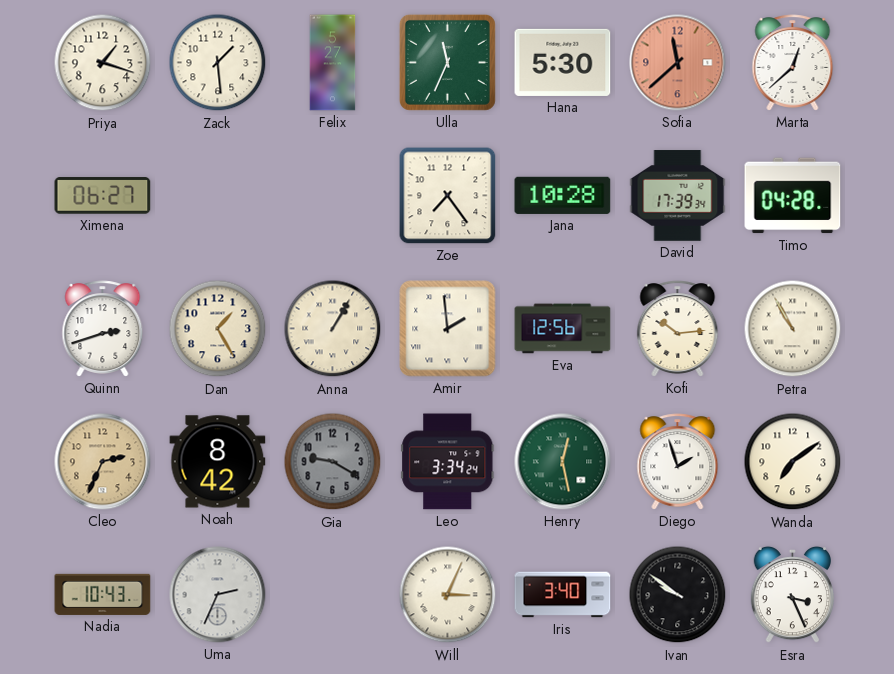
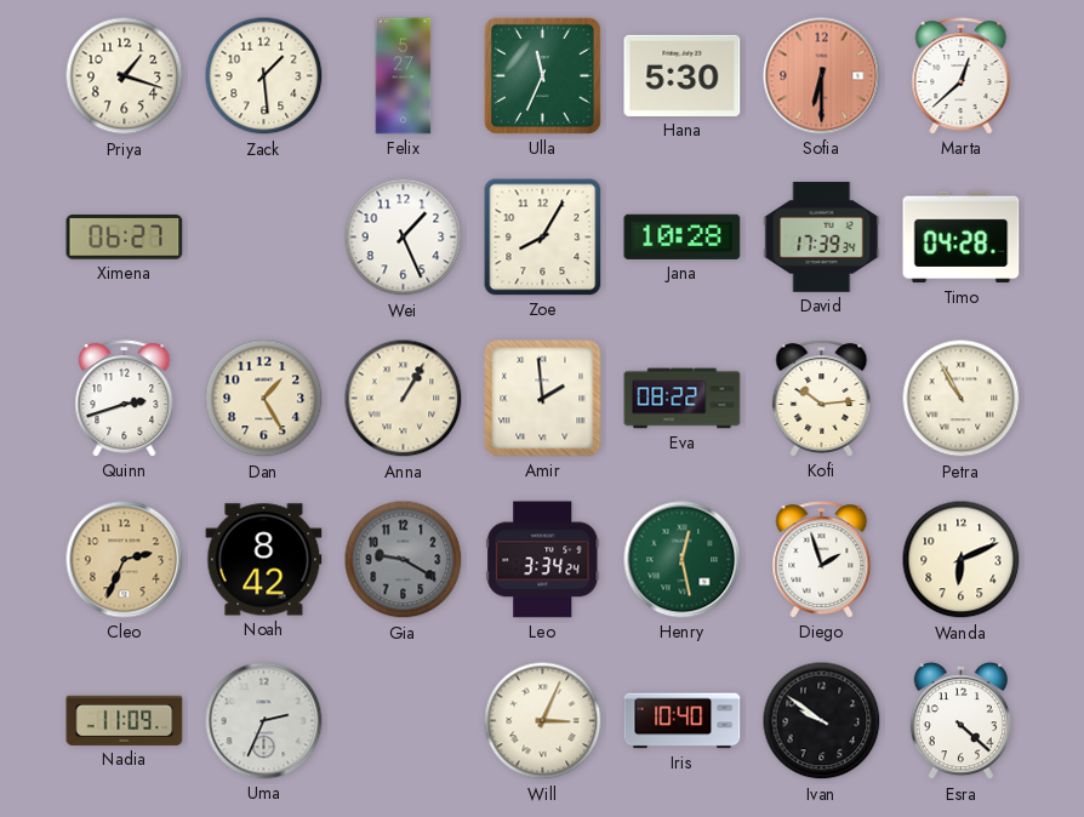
Sofia: 11:38 -> 6:30 (822, 76)
Wei: none -> 1:26 (404, 238)
Zoe: 7:24 -> 8:05 (543, 238)
Eva: 12:56 -> 08:22 (683, 399)
Wanda: 7:09 -> 6:11 (962, 560)
Nadia: 10:43 -> 11:09 (125, 720)
Iris: 3:40 -> 10:40 (683, 721)
Esra: 3:26 -> 4:22 (960, 721)
